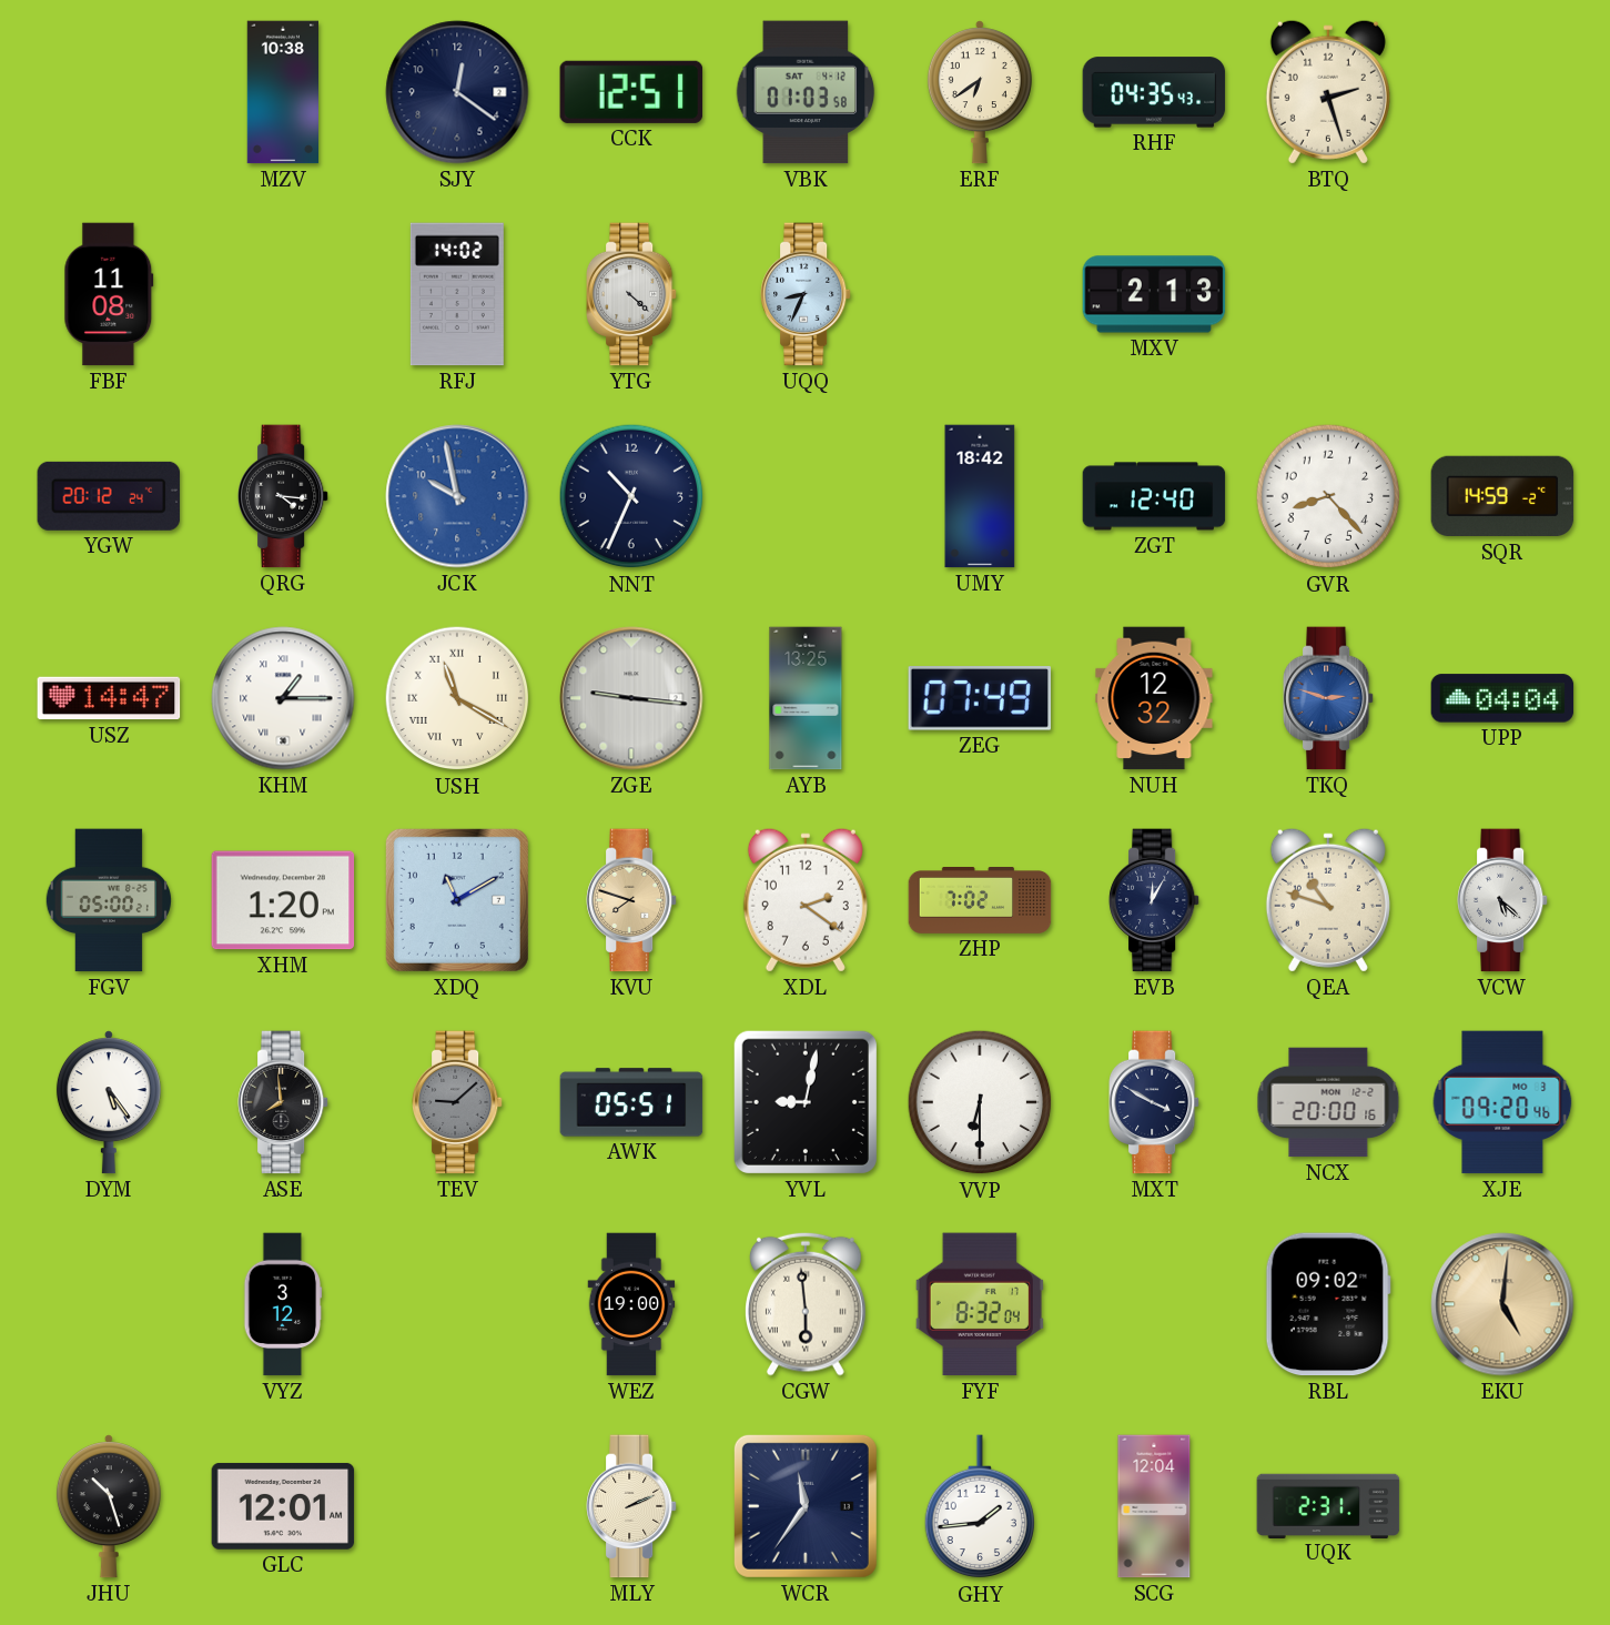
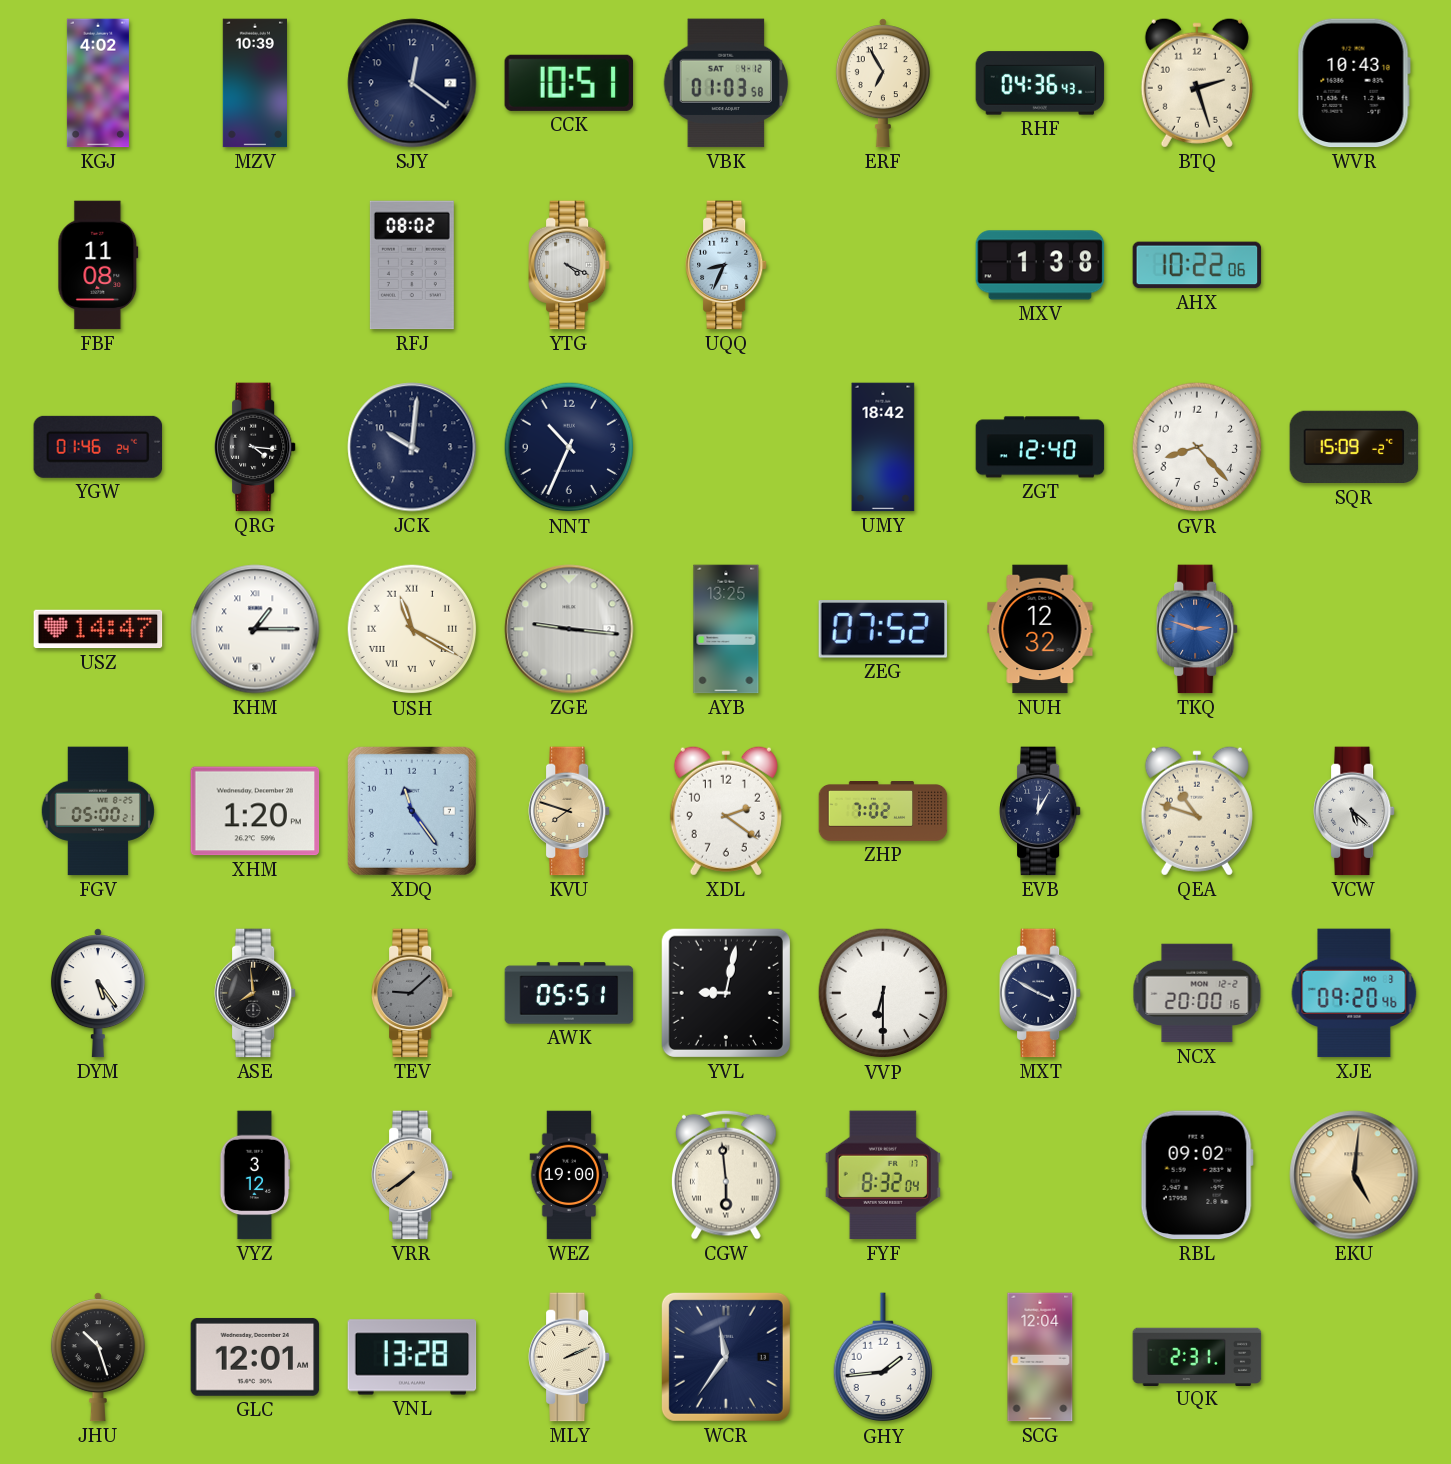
KGJ: none -> 4:02 (98, 83)
MZV: 10:38 -> 10:39 (254, 83)
CCK: 12:51 -> 10:51 (569, 83)
ERF: 6:39 -> 6:55 (883, 83)
RHF: 04:35 -> 04:36 (1040, 83)
WVR: none -> 10:43 (1354, 83)
RFJ: 14:02 -> 08:02 (412, 265)
YTG: 4:22 -> 4:19 (570, 265)
MXV: 2:13 -> 1:38 (1040, 265)
AHX: none -> 10:22 (1197, 265)
YGW: 20:12 -> 01:46 (98, 447)
JCK: 9:58 -> 10:01 (412, 447)
JCK dial: blue -> navy (412, 447)
SQR: 14:59 -> 15:09 (1354, 447)
ZEG: 07:49 -> 07:52 (883, 629)
UPP: 04:04 -> none (1502, 698)
XDQ: 11:10 -> 11:24 (412, 811)
VRR: none -> 7:39 (413, 1175)
VNL: none -> 13:28 (412, 1357)
